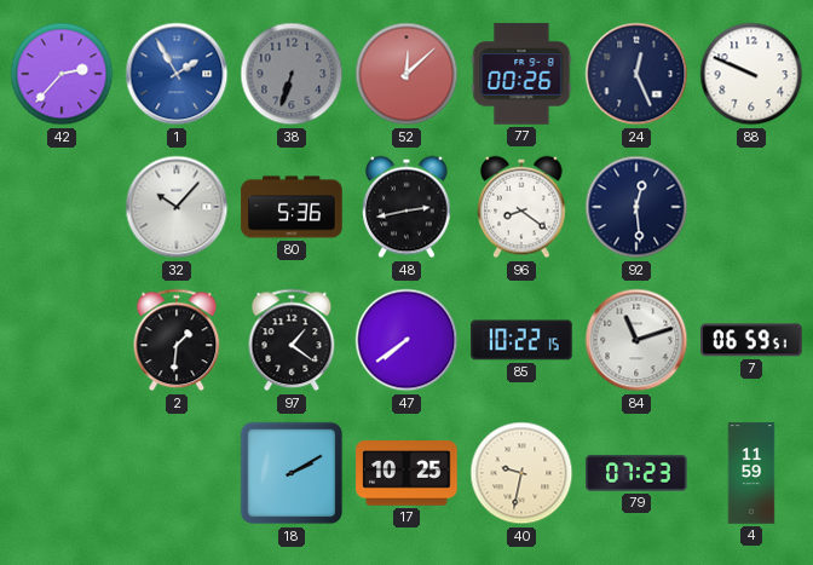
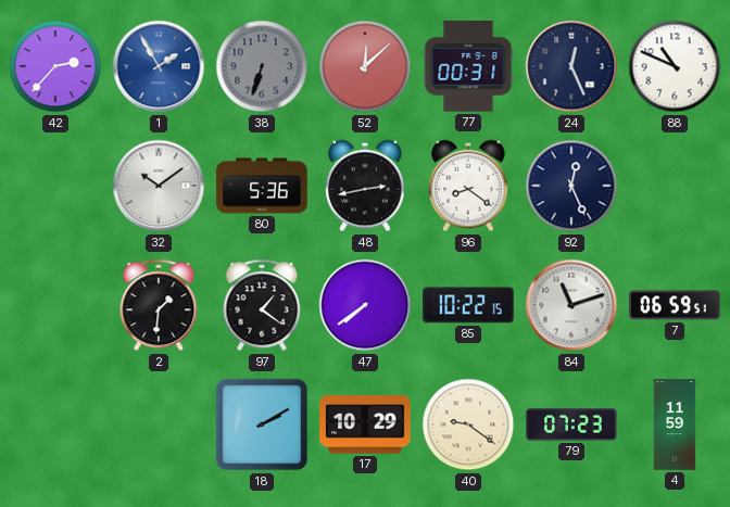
77: 00:26 -> 00:31 (468, 66)
88: 9:49 -> 10:49 (675, 66)
32: 10:07 -> 10:09 (159, 186)
92: 12:29 -> 12:26 (571, 186)
17: 10:25 -> 10:29 (365, 424)
40: 9:32 -> 9:21 (468, 424)
